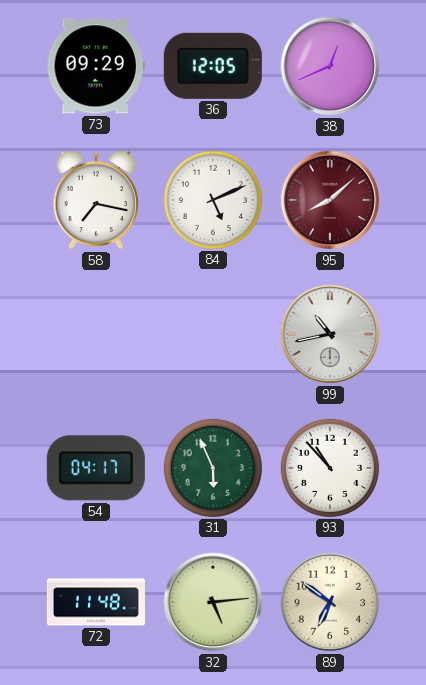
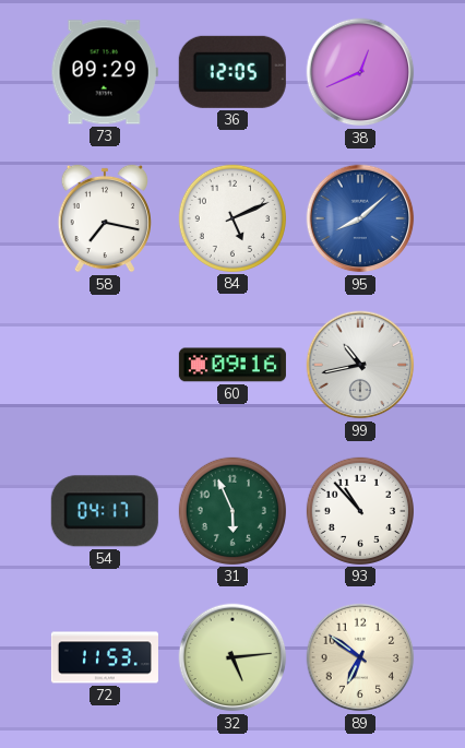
95 dial: burgundy -> blue (360, 218)
60: none -> 09:16 (233, 365)
72: 11:48 -> 11:53 (105, 657)
